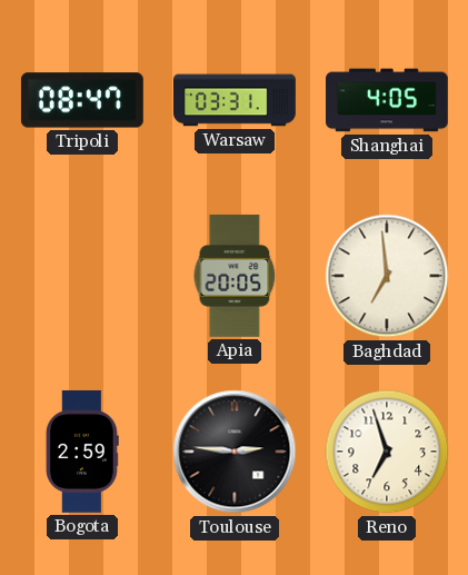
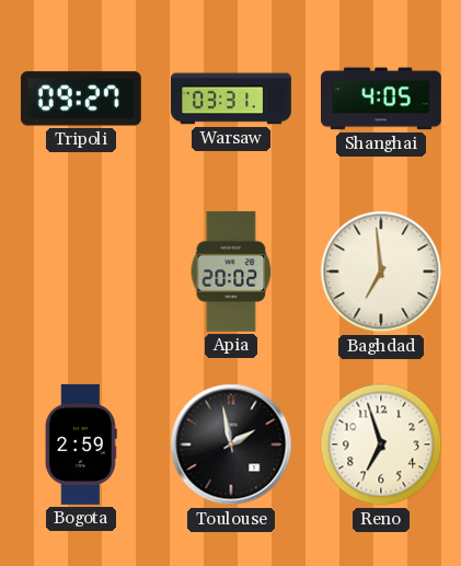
Tripoli: 08:47 -> 09:27 (81, 99)
Apia: 20:05 -> 20:02 (231, 272)
Toulouse: 2:46 -> 1:58 (231, 444)
